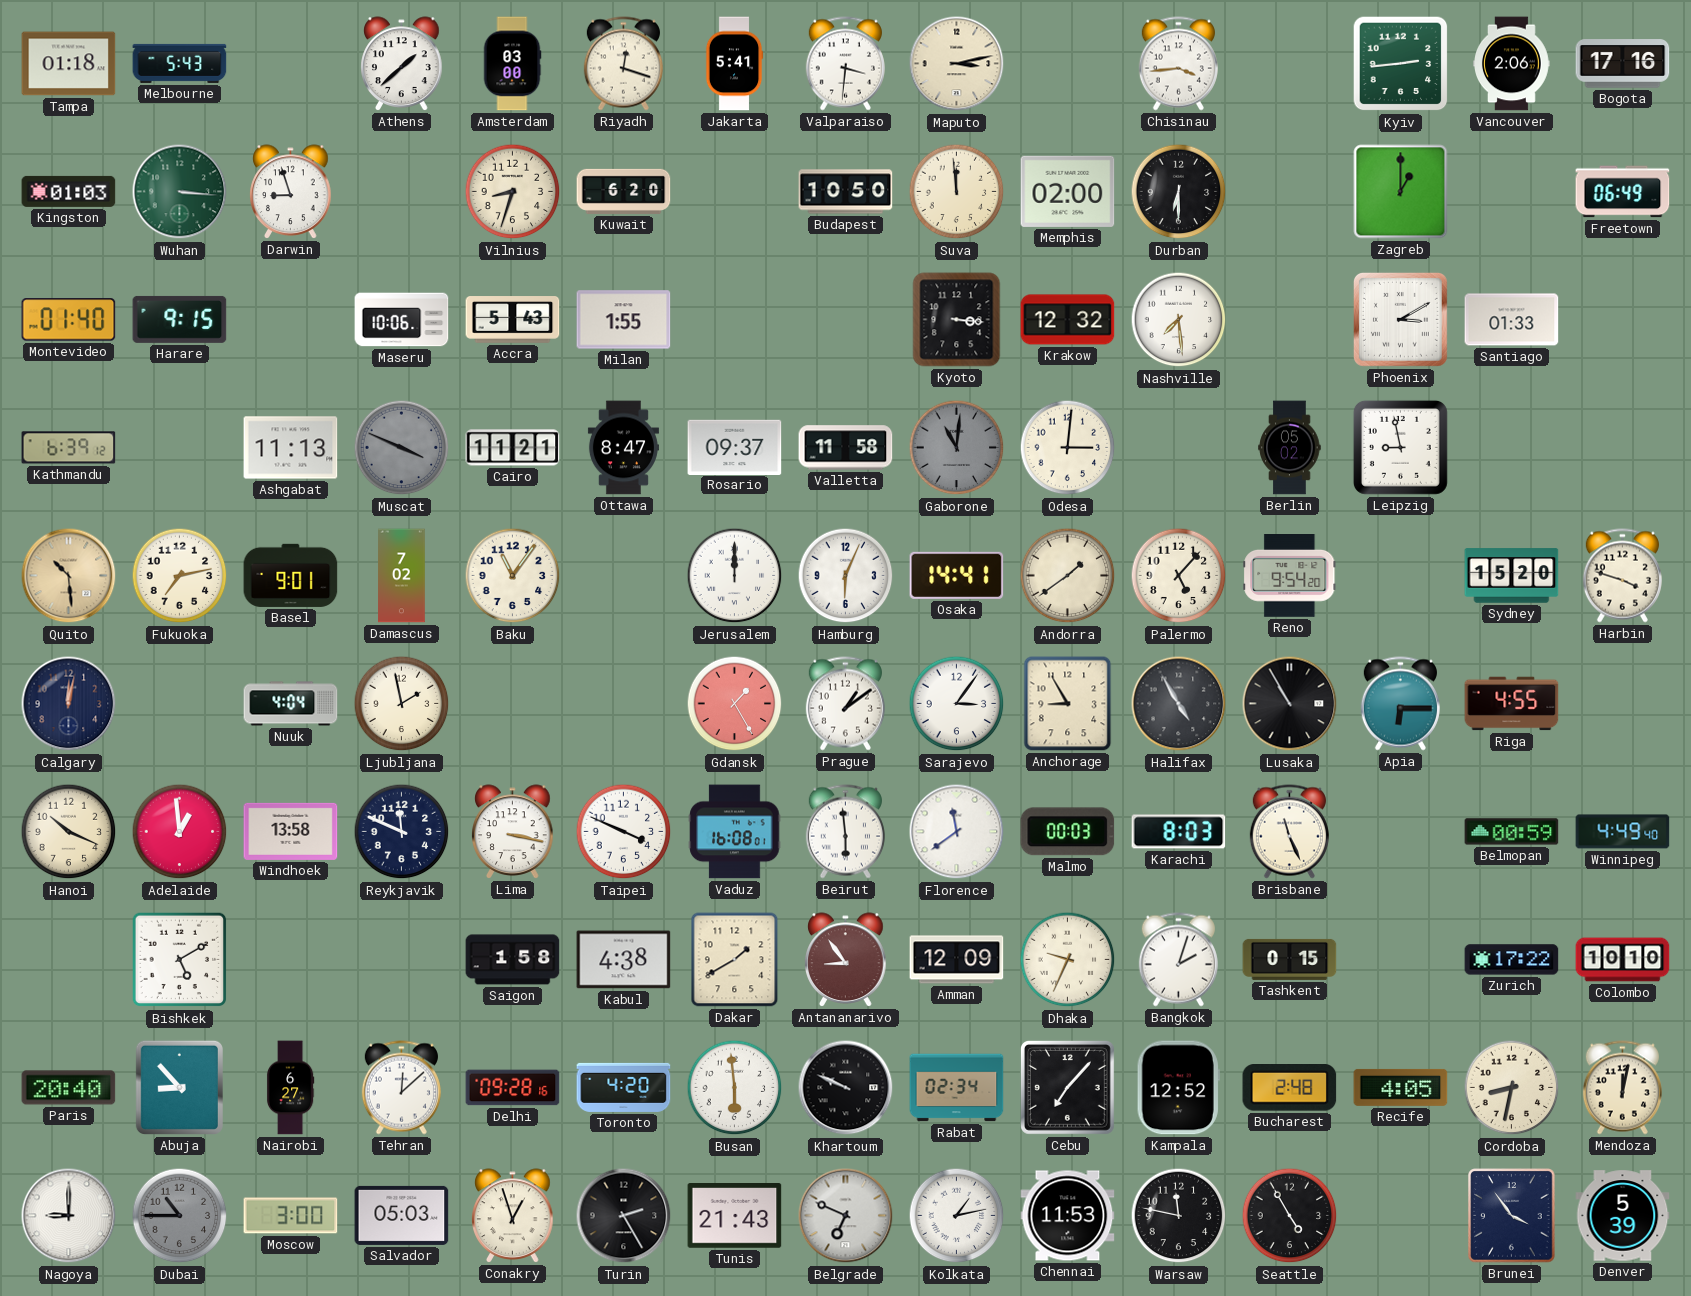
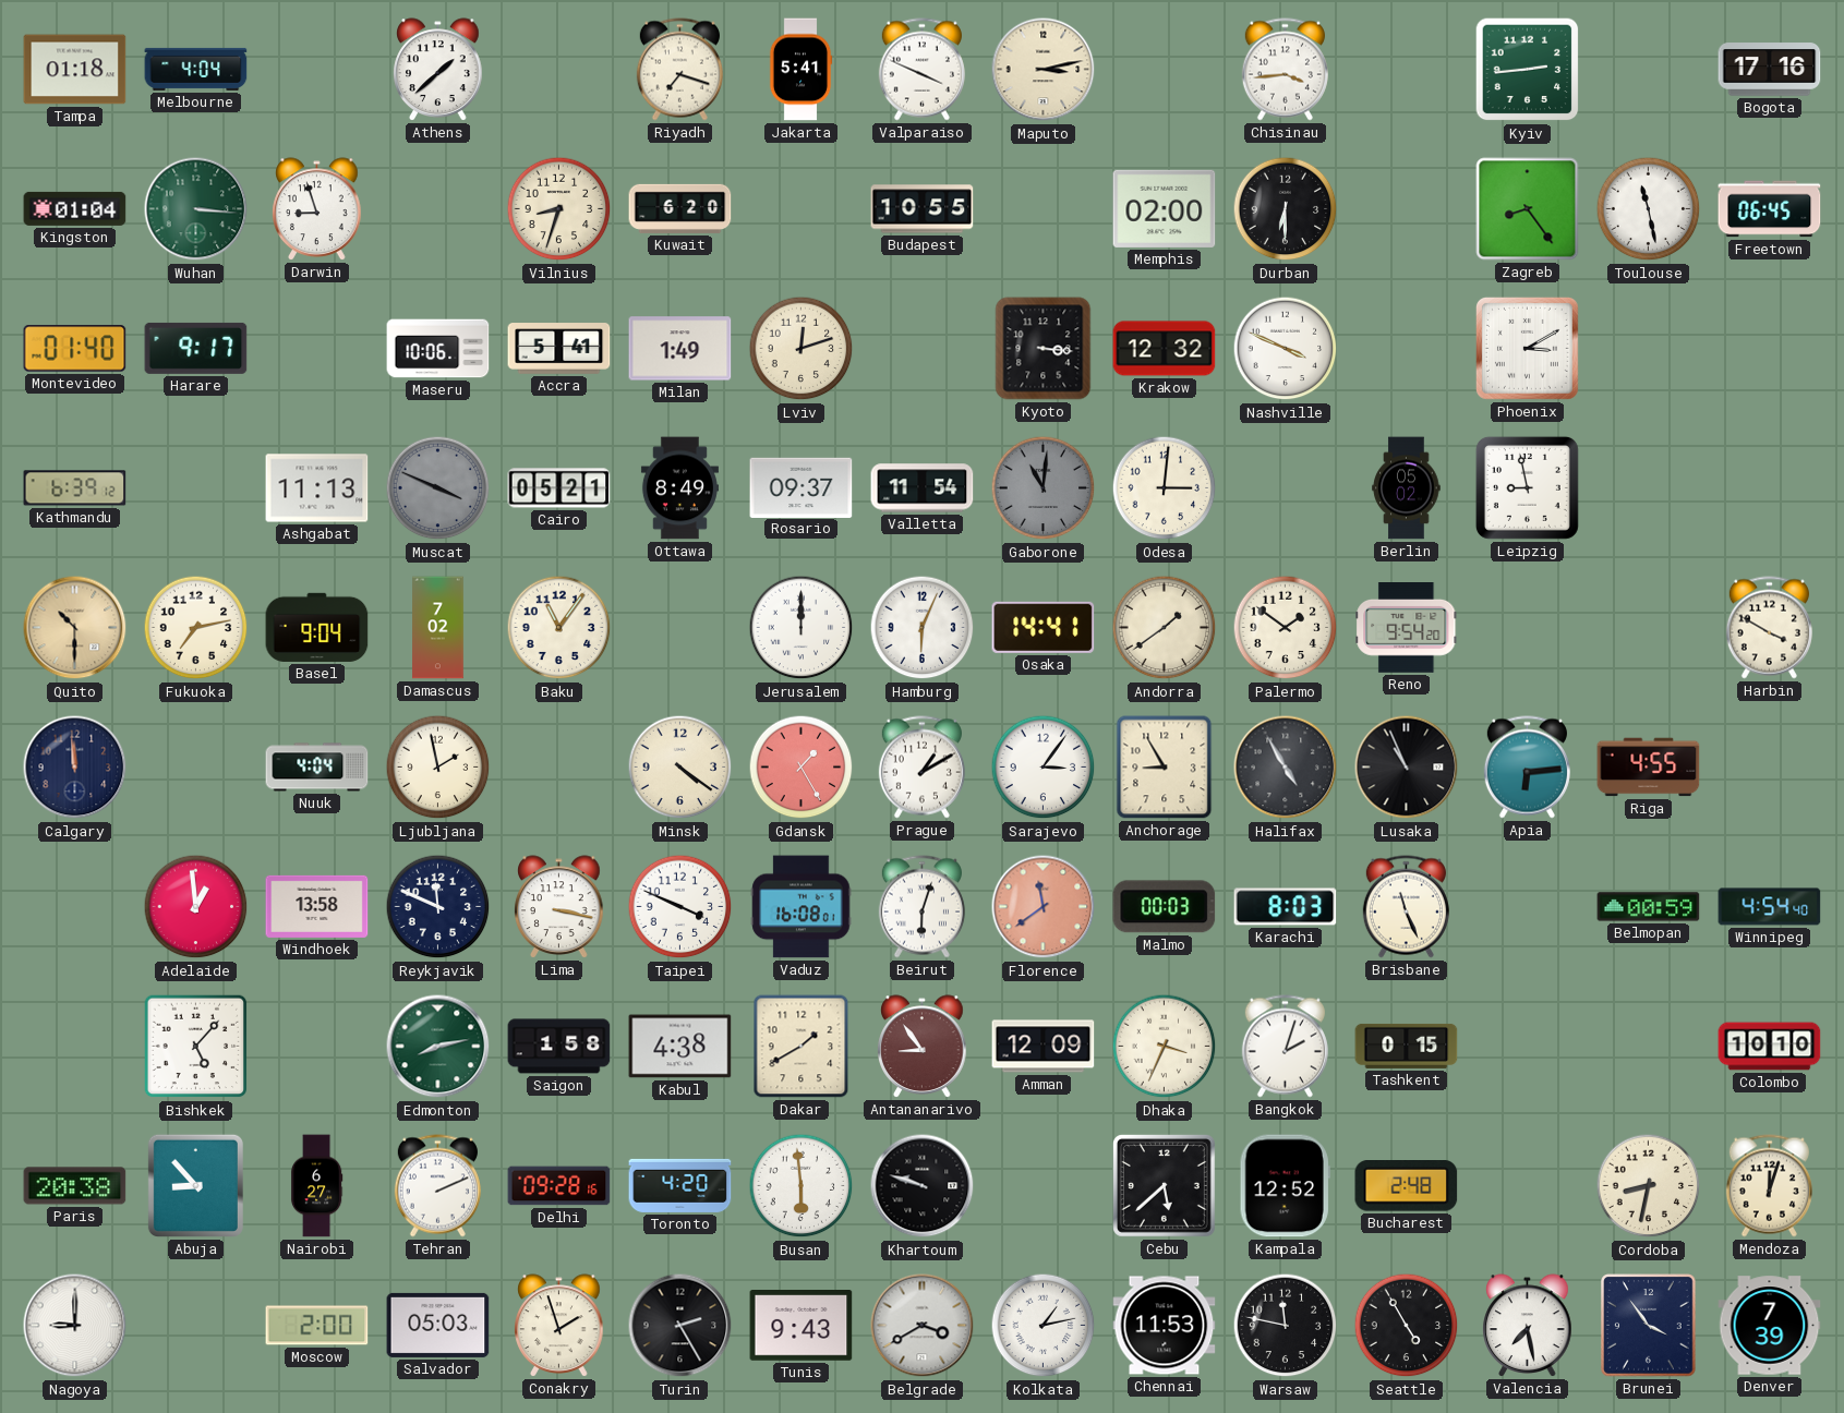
Melbourne: 5:43 -> 4:04 (196, 69)
Amsterdam: 03:00 -> none (512, 64)
Riyadh: 12:18 -> 7:18 (679, 70)
Valparaiso: 3:31 -> 3:49 (921, 70)
Vancouver: 2:06 -> none (1512, 64)
Kingston: 01:03 -> 01:04 (75, 208)
Budapest: 10:50 -> 10:55 (923, 209)
Suva: 11:59 -> none (957, 192)
Zagreb: 1:00 -> 8:24 (1528, 209)
Toulouse: none -> 11:28 (1649, 209)
Freetown: 06:49 -> 06:45 (1770, 209)
Harare: 9:15 -> 9:17 (196, 348)
Accra: 5:43 -> 5:41 (559, 349)
Milan: 1:55 -> 1:49 (680, 349)
Lviv: none -> 12:12 (802, 349)
Nashville: 7:29 -> 3:49 (1286, 349)
Santiago: 01:33 -> none (1512, 320)
Cairo: 11:21 -> 05:21 (559, 488)
Ottawa: 8:47 -> 8:49 (679, 488)
Valletta: 11:58 -> 11:54 (923, 488)
Quito: 10:29 -> 10:30 (75, 628)
Basel: 9:01 -> 9:04 (317, 627)
Palermo: 5:07 -> 1:51 (1286, 628)
Sydney: 15:20 -> none (1512, 576)
Harbin: 3:48 -> 3:50 (1769, 628)
Calgary: 12:02 -> 11:59 (75, 768)
Minsk: none -> 4:21 (680, 768)
Prague: 1:09 -> 1:10 (921, 768)
Lusaka: 10:55 -> 10:56 (1407, 768)
Apia: 6:15 -> 6:14 (1527, 768)
Hanoi: 10:19 -> none (69, 832)
Beirut: 5:59 -> 6:03 (921, 907)
Florence dial: white -> salmon (1044, 907)
Winnipeg: 4:49 -> 4:54 (1770, 907)
Bishkek: 5:10 -> 5:07 (196, 1047)
Edmonton: none -> 8:13 (438, 1047)
Dhaka: 9:34 -> 3:34 (1165, 1047)
Zurich: 17:22 -> none (1512, 960)
Paris: 20:40 -> 20:38 (75, 1186)
Tehran: 12:08 -> 2:11 (437, 1186)
Khartoum: 9:49 -> 9:48 (923, 1186)
Rabat: 02:34 -> none (957, 1088)
Cebu: 7:07 -> 5:38 (1164, 1185)
Recife: 4:05 -> none (1401, 1087)
Mendoza: 12:02 -> 12:03 (1769, 1186)
Dubai: 10:45 -> none (180, 1216)
Moscow: 3:00 -> 2:00 (317, 1326)
Conakry: 12:57 -> 1:57 (559, 1326)
Tunis: 21:43 -> 9:43 (802, 1326)
Belgrade: 6:49 -> 3:40 (923, 1326)
Valencia: none -> 7:28 (1528, 1326)
Denver: 5:39 -> 7:39 (1770, 1326)
